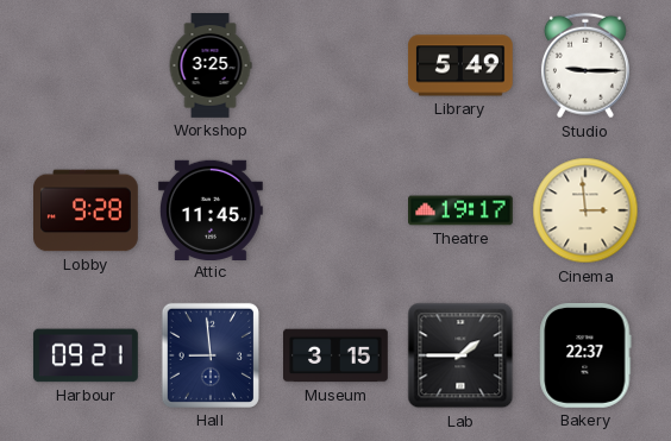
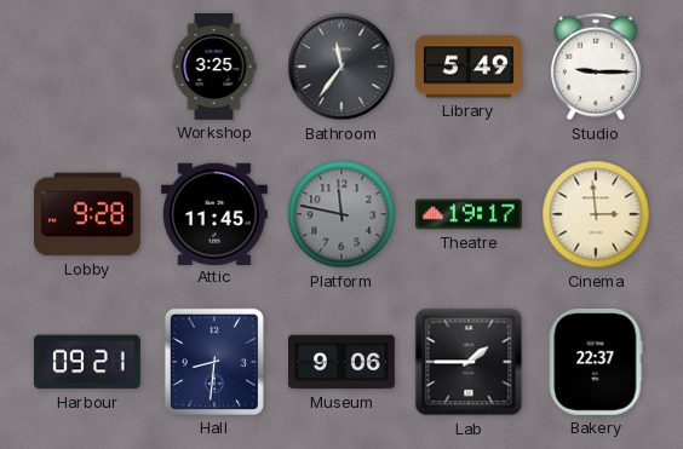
Bathroom: none -> 11:36 (342, 67)
Platform: none -> 11:47 (342, 214)
Hall: 8:59 -> 8:31 (214, 362)
Museum: 3:15 -> 9:06 (343, 362)
